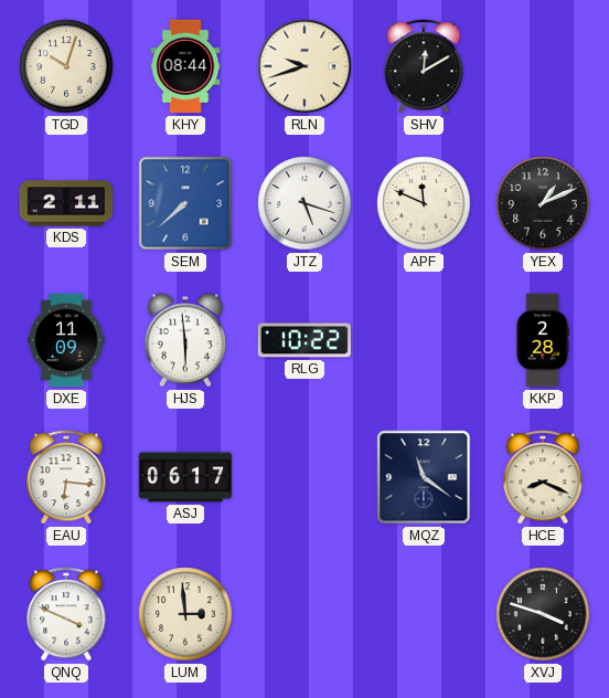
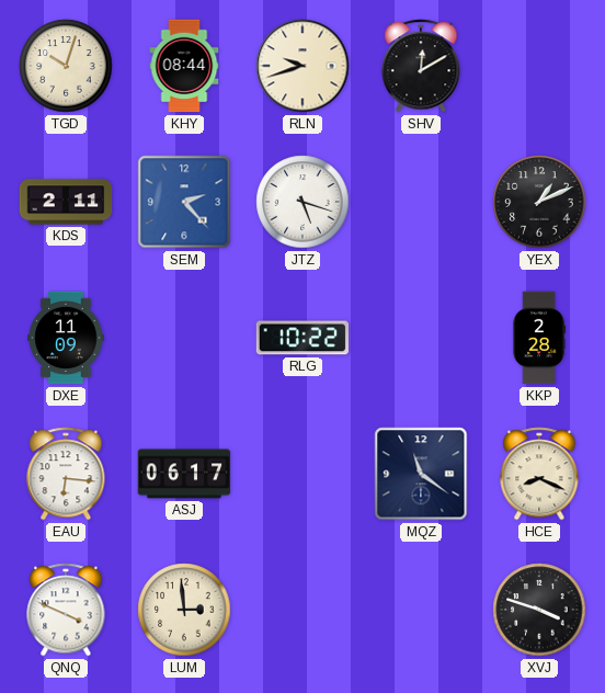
SEM: 7:38 -> 2:23 (184, 202)
APF: 11:49 -> none (424, 203)
HJS: 5:59 -> none (184, 340)
